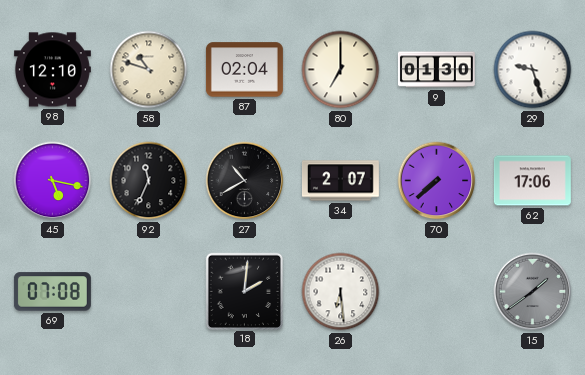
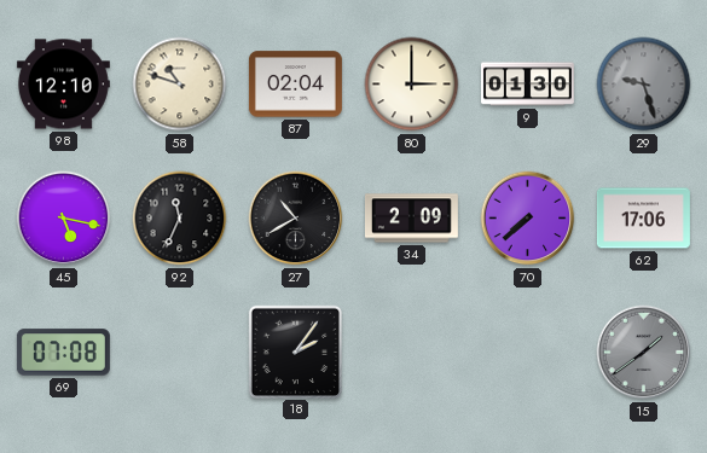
80: 7:00 -> 3:00 (412, 85)
29 dial: white -> grey (644, 85)
34: 2:07 -> 2:09 (411, 219)
18: 2:01 -> 2:06 (295, 352)
26: 6:29 -> none (341, 292)
